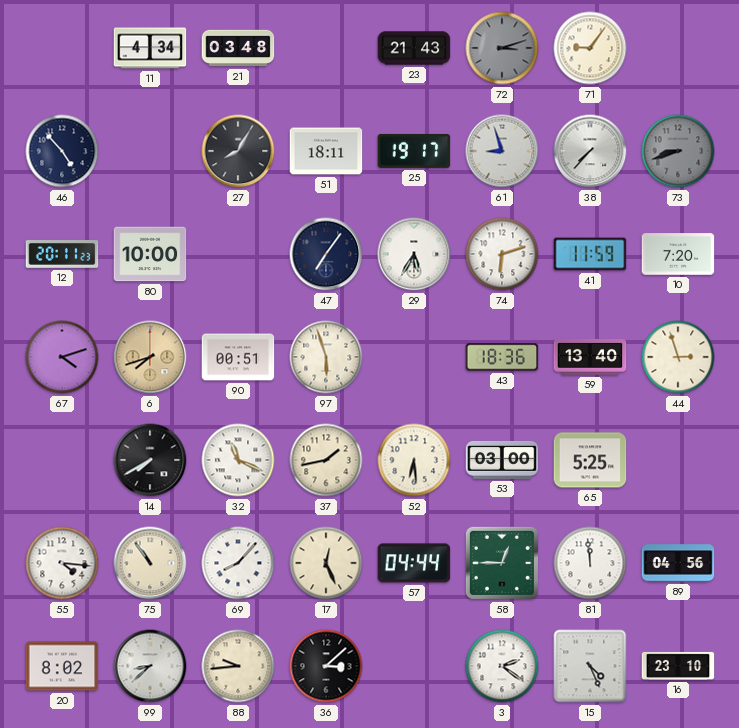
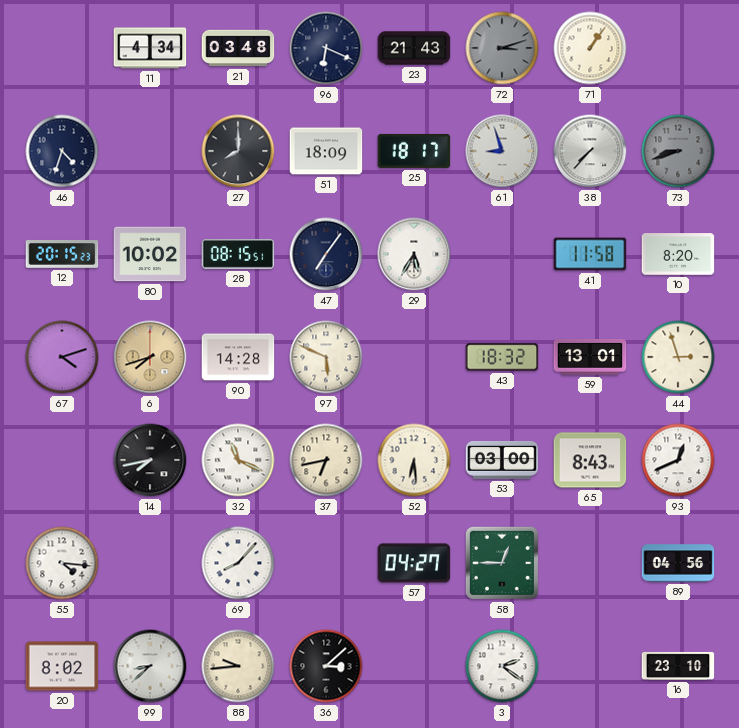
96: none -> 6:19 (326, 48)
71: 9:06 -> 1:06 (590, 48)
46: 4:53 -> 4:33 (62, 151)
27: 8:05 -> 8:00 (238, 151)
51: 18:11 -> 18:09 (326, 151)
25: 19:17 -> 18:17 (414, 151)
12: 20:11 -> 20:15 (62, 255)
80: 10:00 -> 10:02 (150, 254)
28: none -> 08:15 (238, 255)
74: 6:12 -> none (502, 254)
41: 11:59 -> 11:58 (590, 254)
10: 7:20 -> 8:20 (678, 254)
90: 00:51 -> 14:28 (238, 357)
97: 5:57 -> 5:49 (326, 357)
43: 18:36 -> 18:32 (502, 357)
59: 13:40 -> 13:01 (590, 357)
14: 7:40 -> 7:43 (150, 460)
37: 1:43 -> 6:43 (326, 460)
65: 5:25 -> 8:43 (590, 460)
93: none -> 12:41 (678, 460)
75: 10:54 -> none (150, 563)
17: 12:26 -> none (326, 563)
57: 04:44 -> 04:27 (414, 563)
81: 11:59 -> none (590, 563)
15: 4:26 -> none (590, 666)
